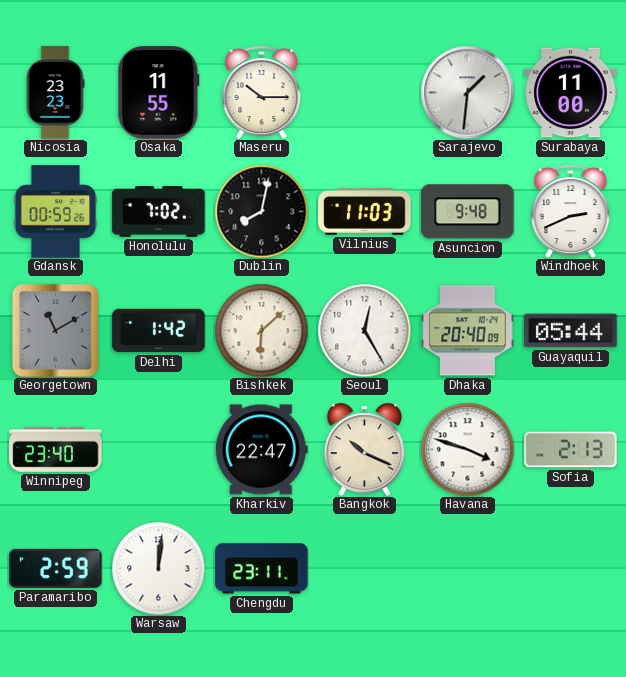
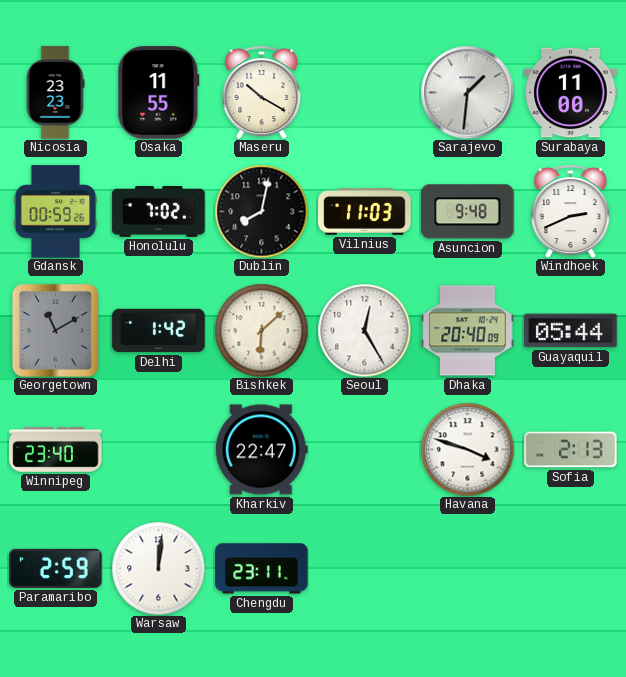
Maseru: 10:15 -> 10:20 (262, 92)
Bangkok: 10:19 -> none (364, 449)
